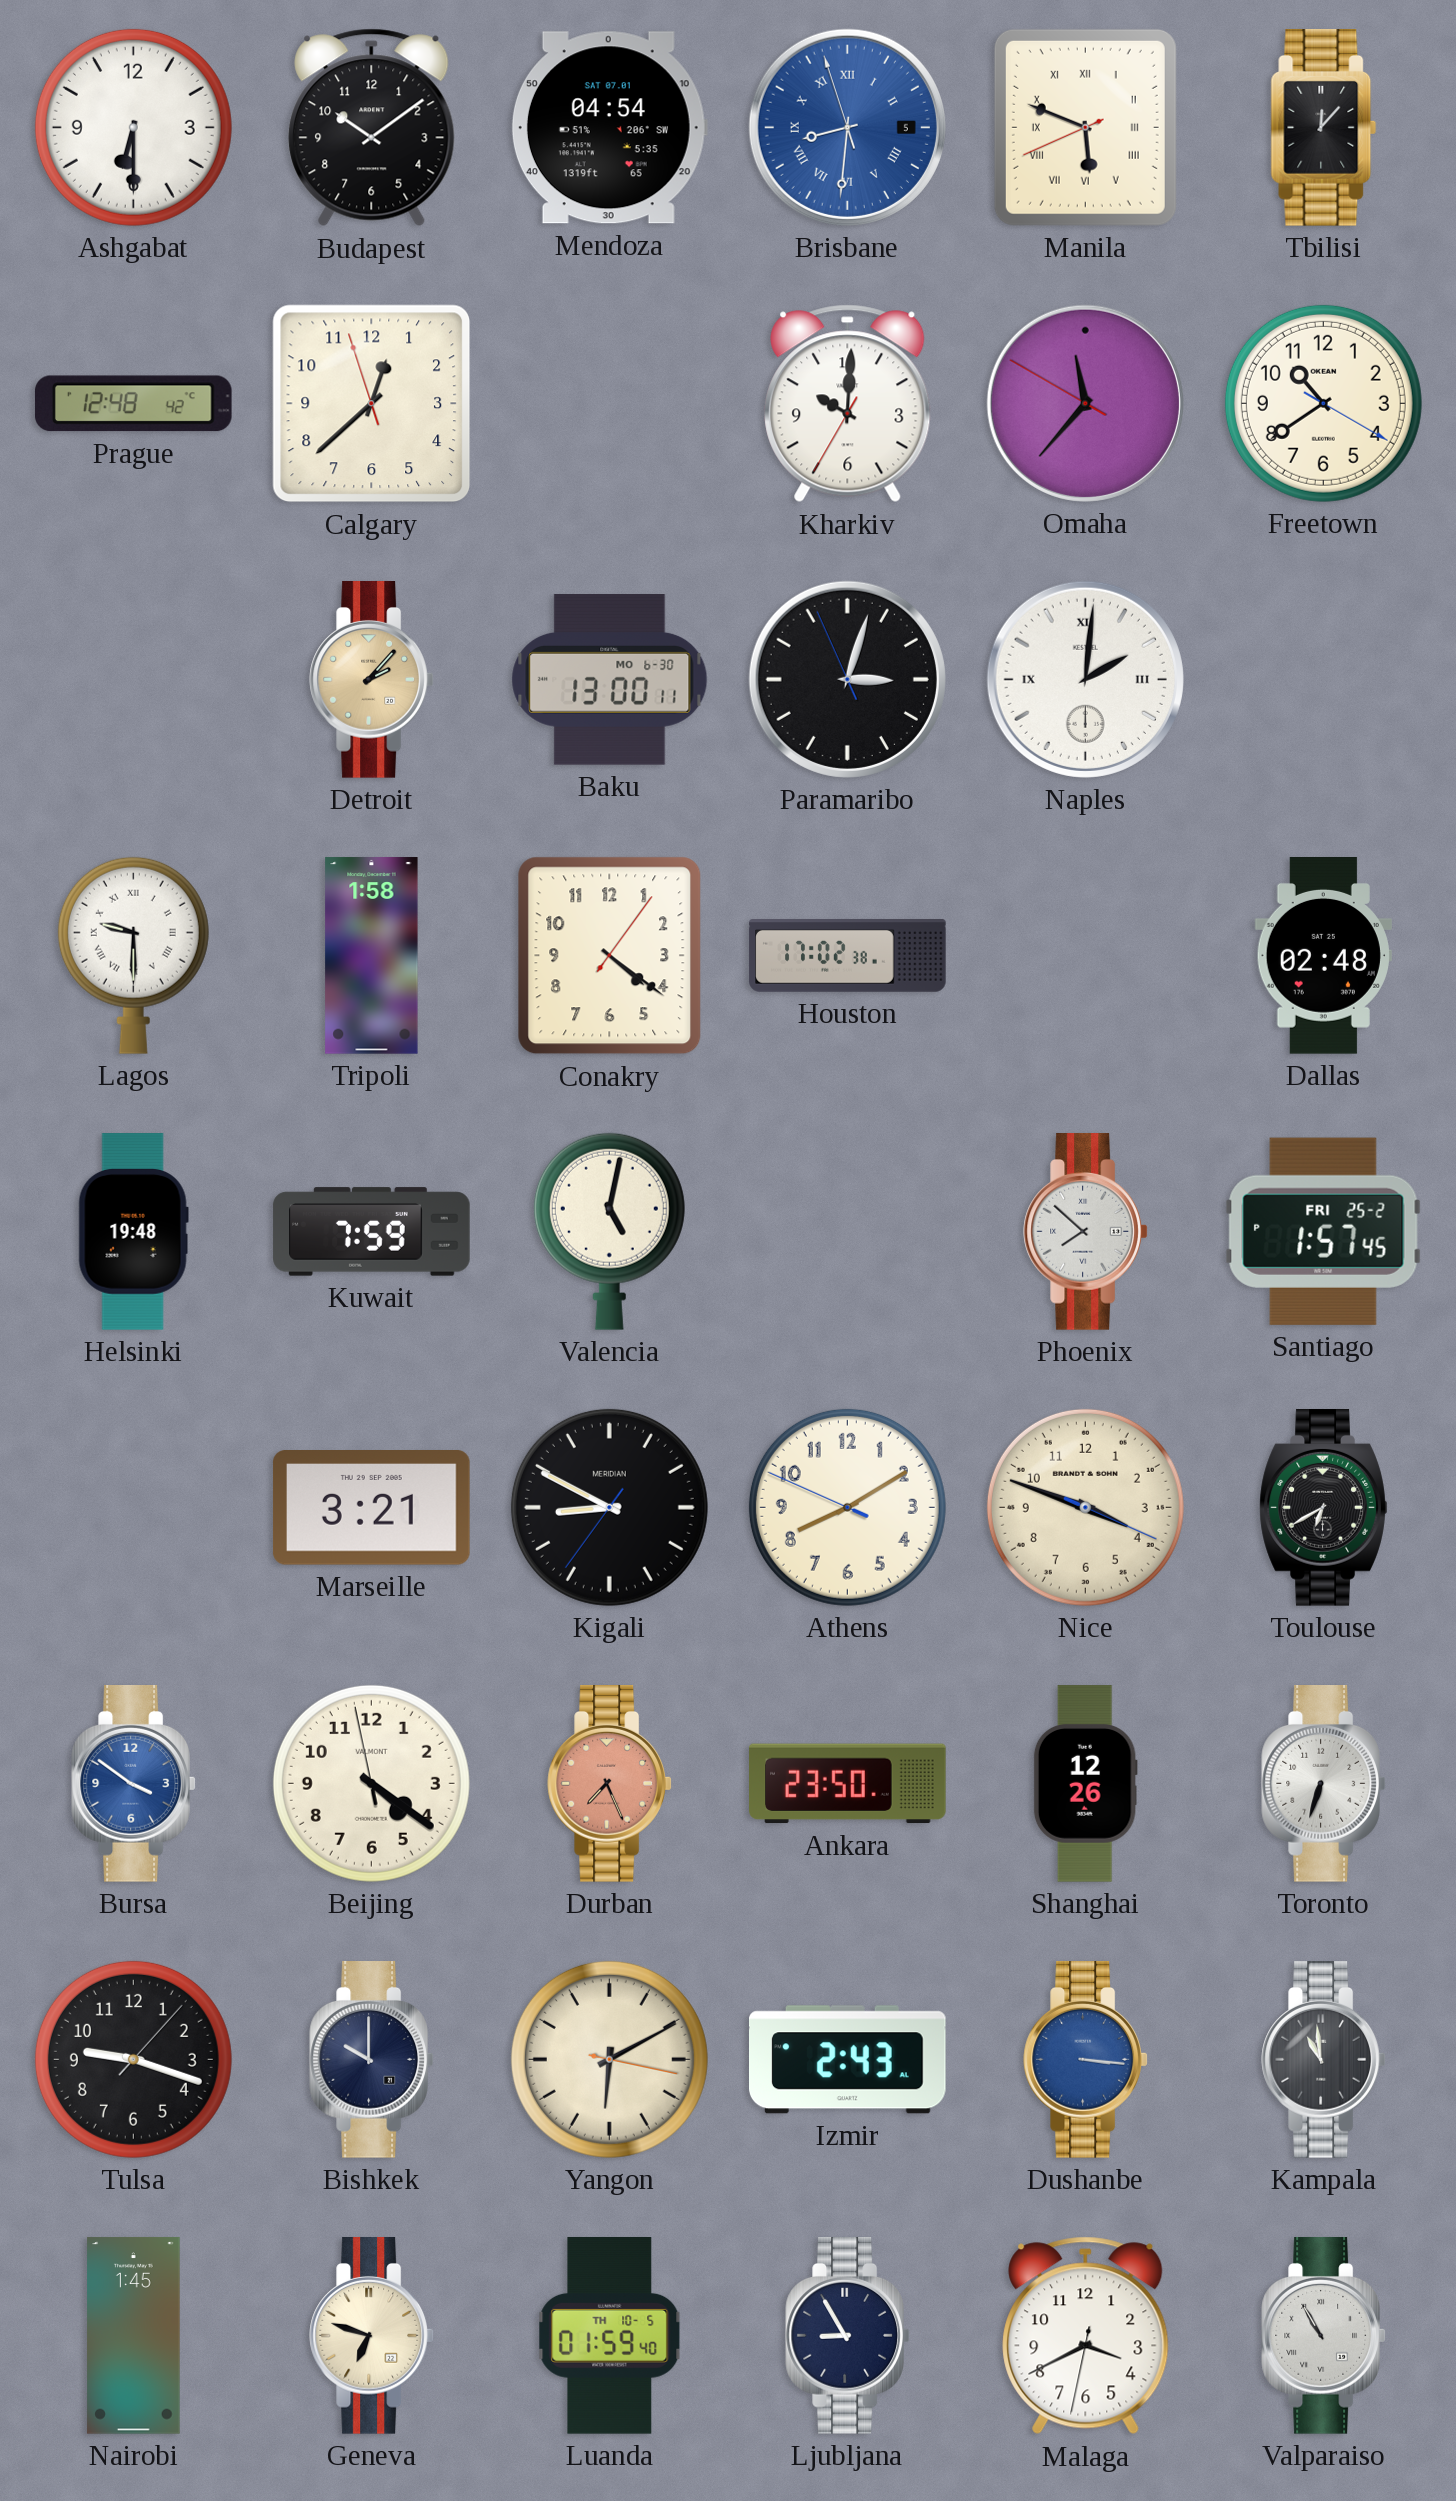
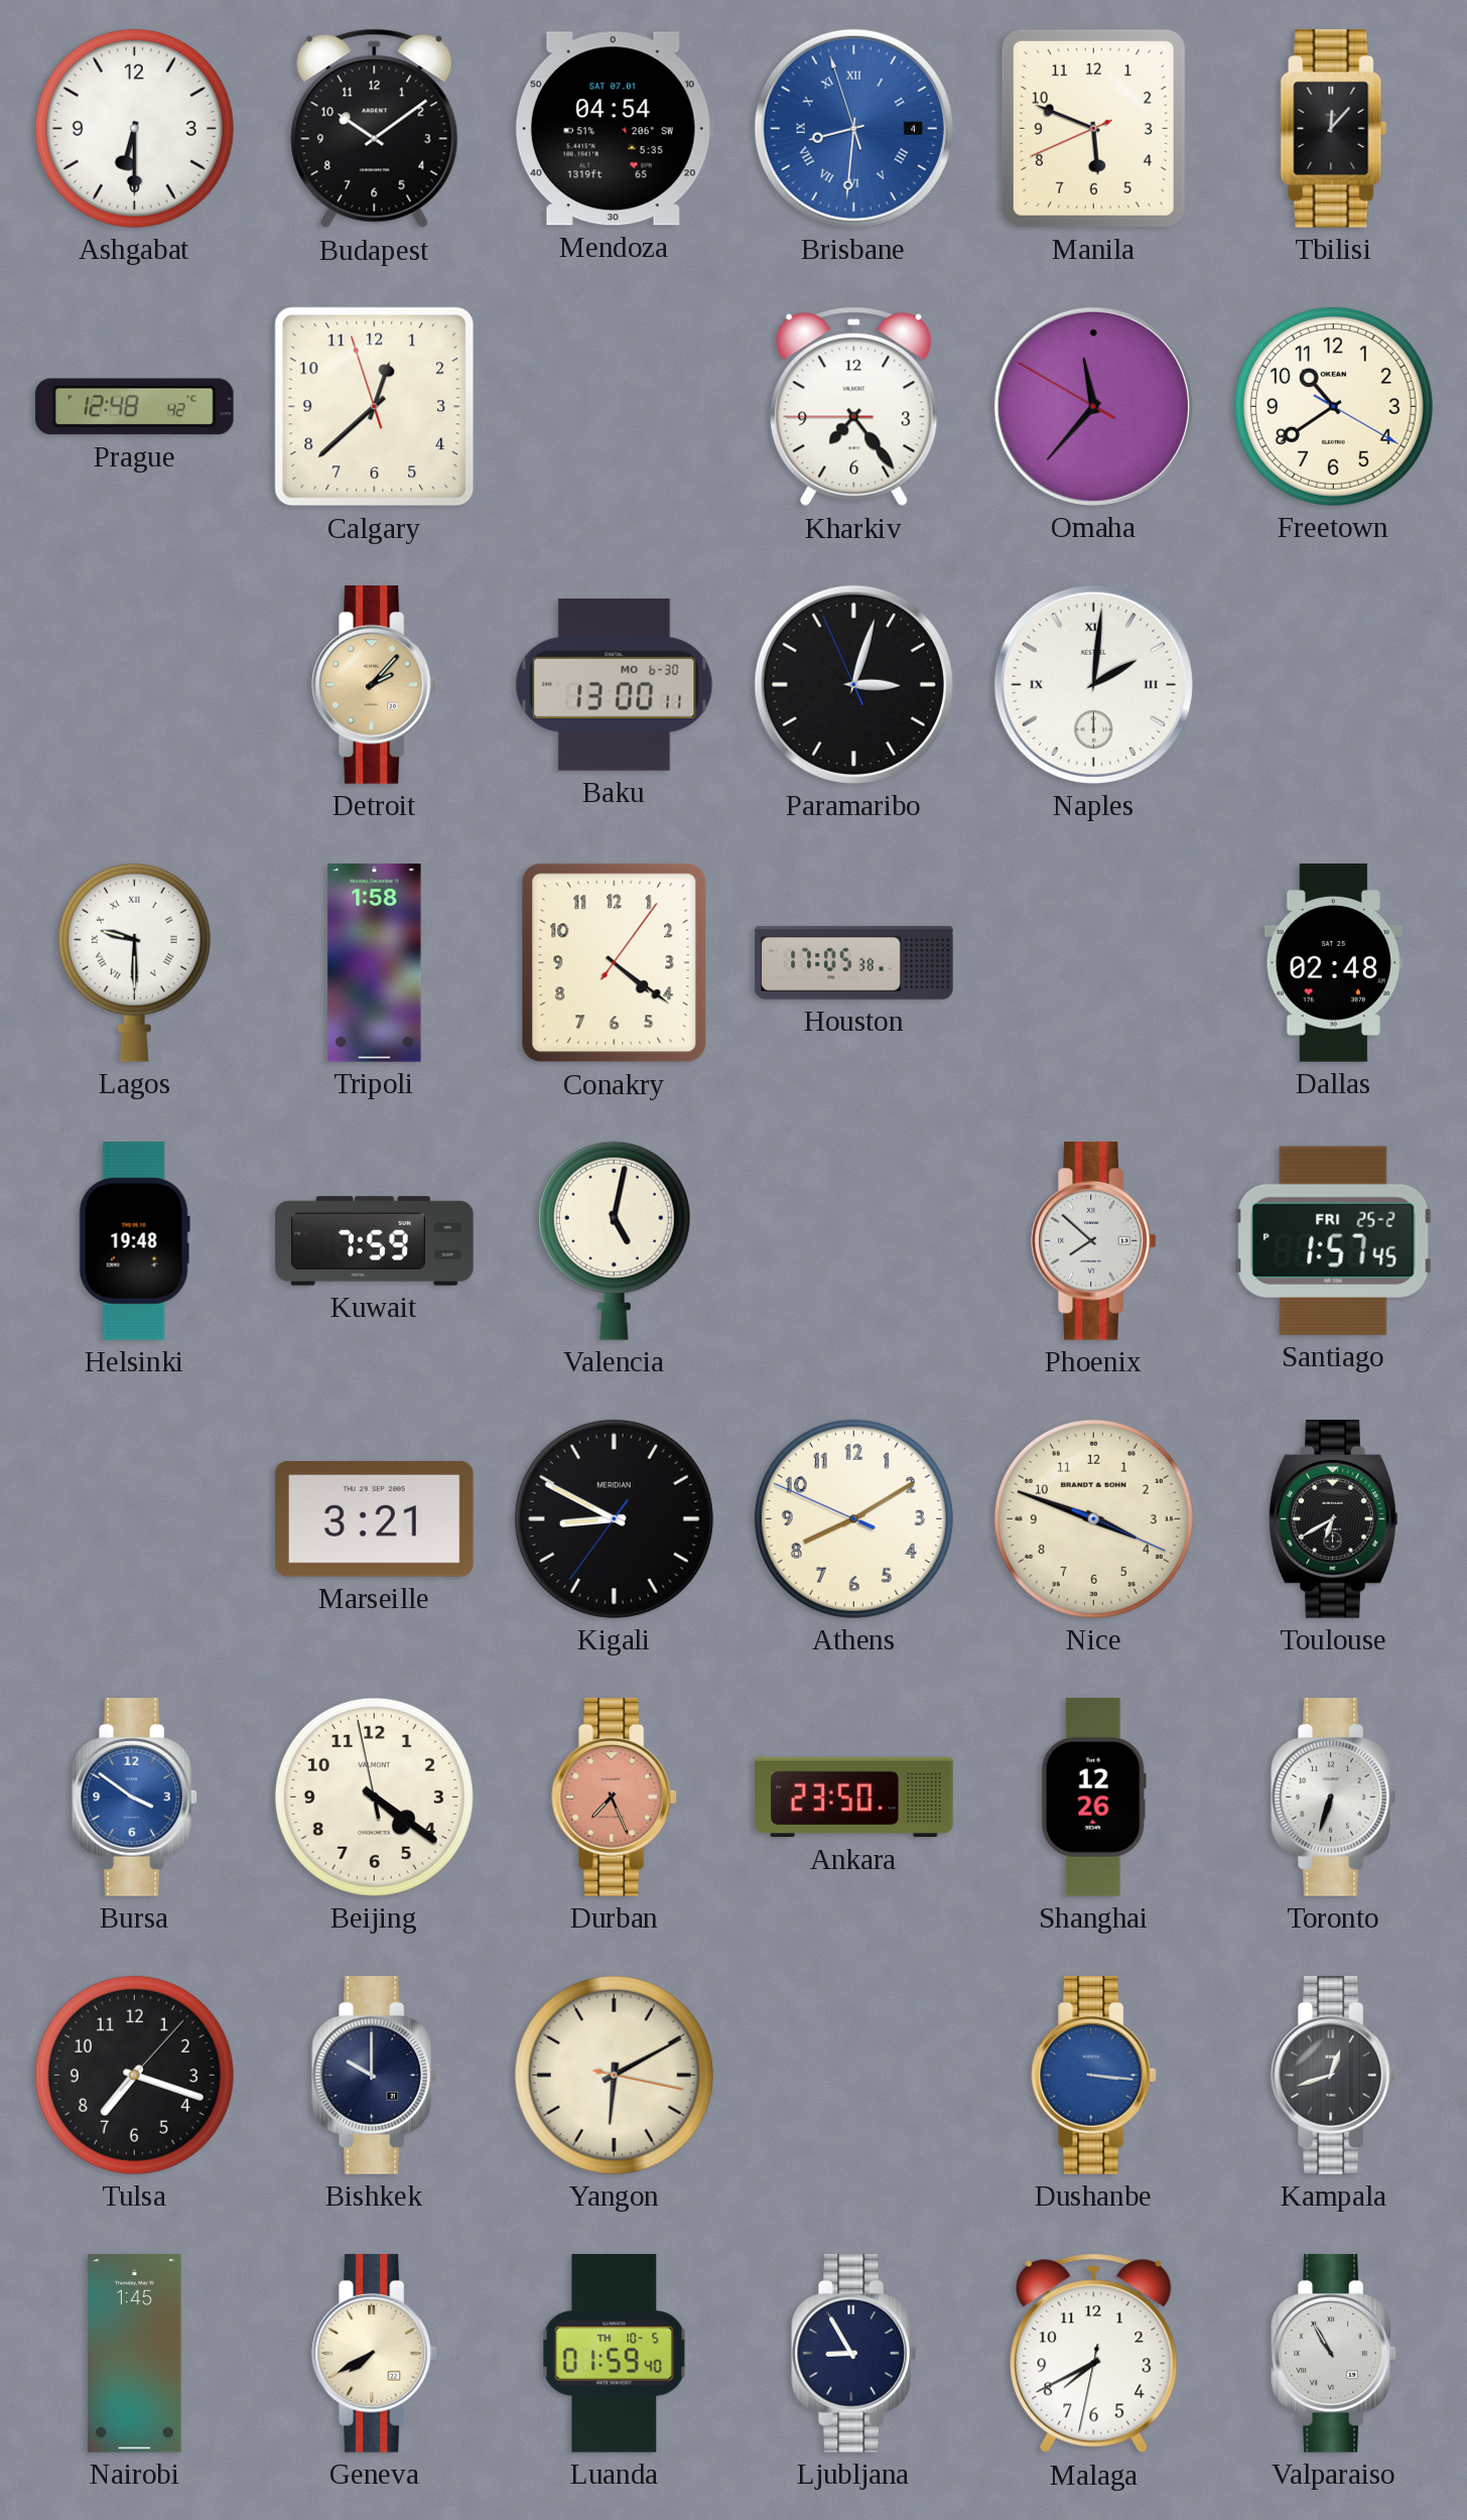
Brisbane date: 5 -> 4 (853, 128)
Manila numerals: Roman -> Arabic (1093, 128)
Kharkiv: 10:00 -> 7:23 (854, 407)
Houston: 17:02 -> 17:05 (854, 963)
Tulsa: 9:18 -> 7:18 (134, 2075)
Izmir: 2:43 -> none (848, 2060)
Kampala: 10:59 -> 12:42 (1333, 2076)
Geneva: 6:48 -> 7:40 (374, 2354)
Malaga: 3:40 -> 7:40 (1094, 2354)
